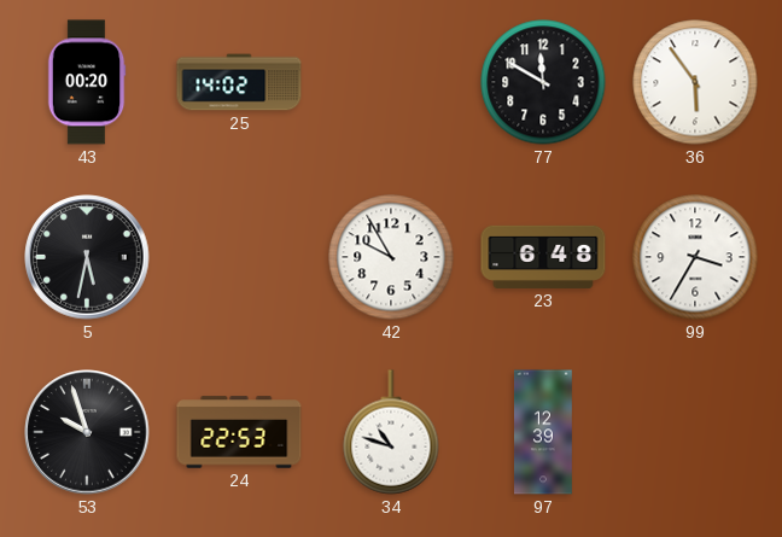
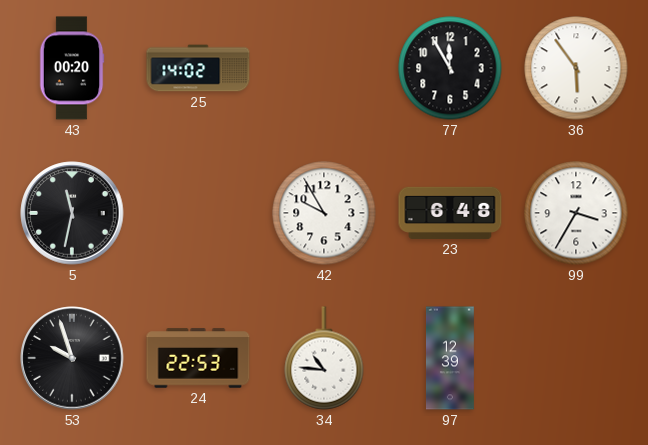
77: 11:50 -> 11:55 (450, 68)
5: 5:32 -> 11:32 (72, 213)
34: 10:48 -> 10:46 (324, 358)
